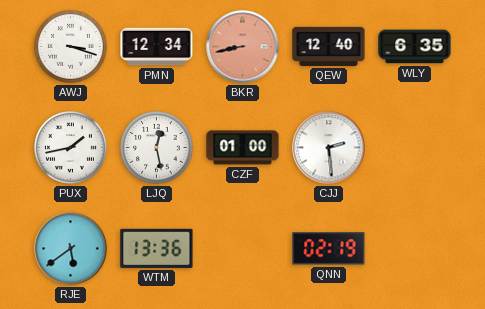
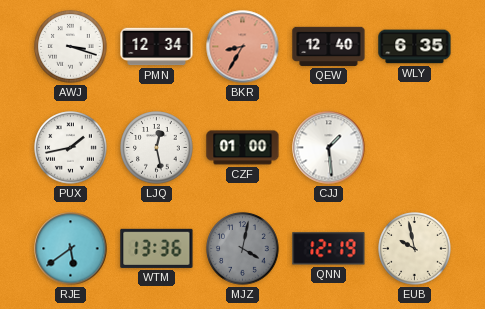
BKR: 8:43 -> 8:35 (243, 47)
CJJ: 2:29 -> 1:29 (329, 148)
MJZ: none -> 4:02 (243, 249)
QNN: 02:19 -> 12:19 (329, 249)
EUB: none -> 9:58 (415, 249)
